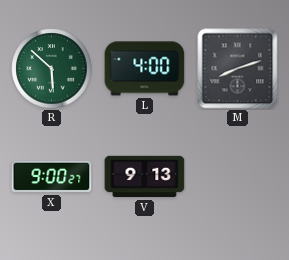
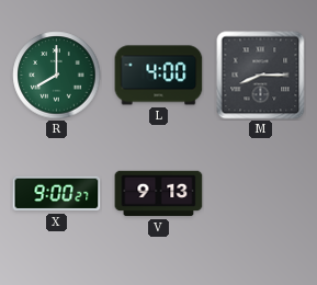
R: 5:52 -> 8:00 (57, 76)
M: 8:12 -> 8:15 (261, 76)
